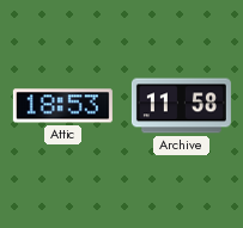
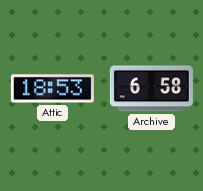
Archive: 11:58 -> 6:58 (151, 89)
